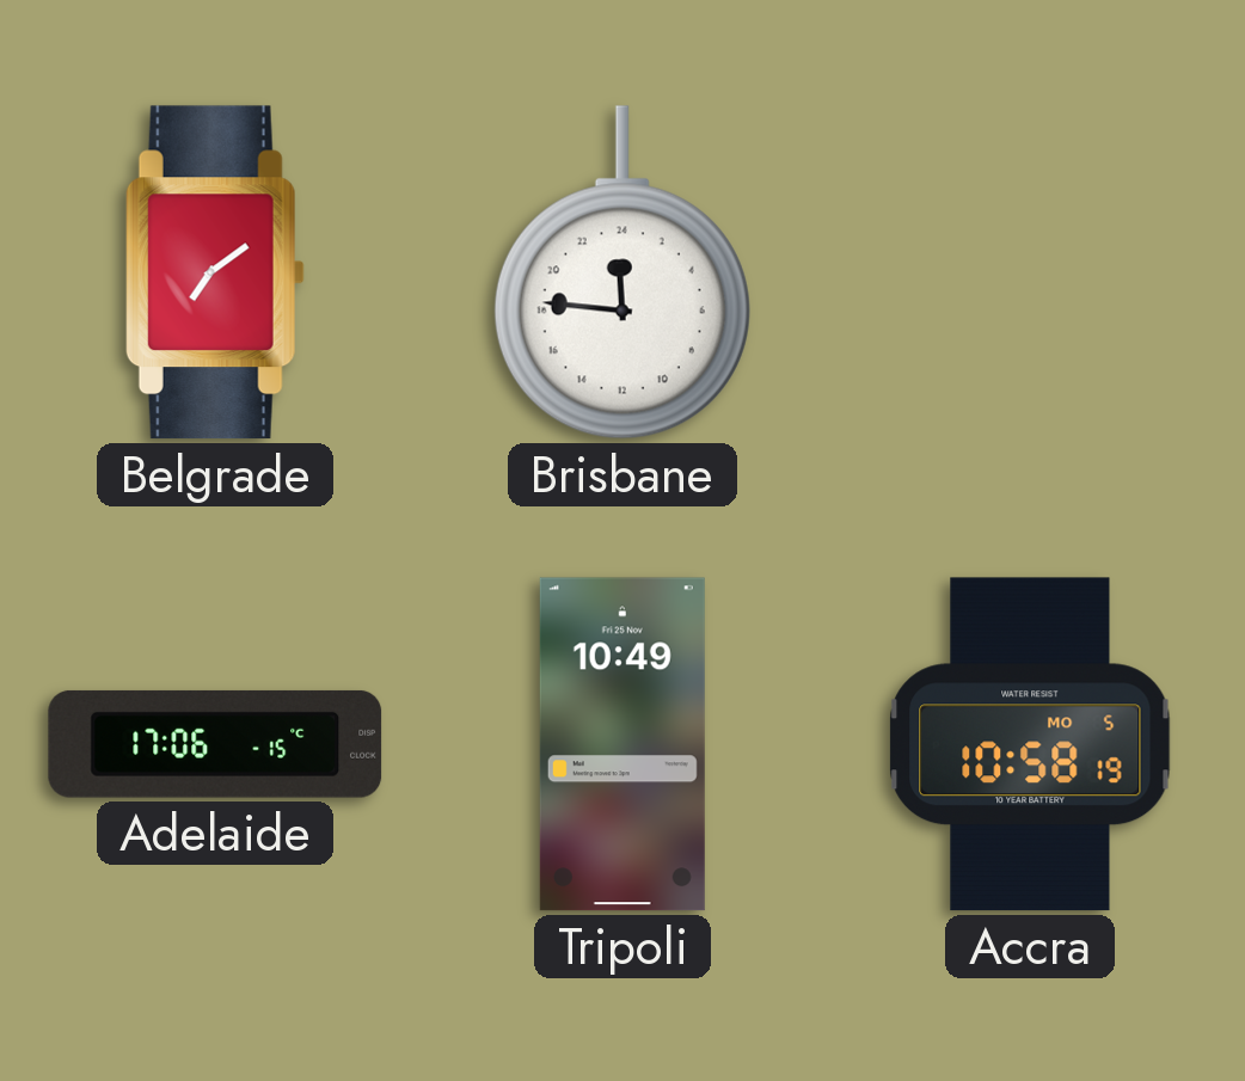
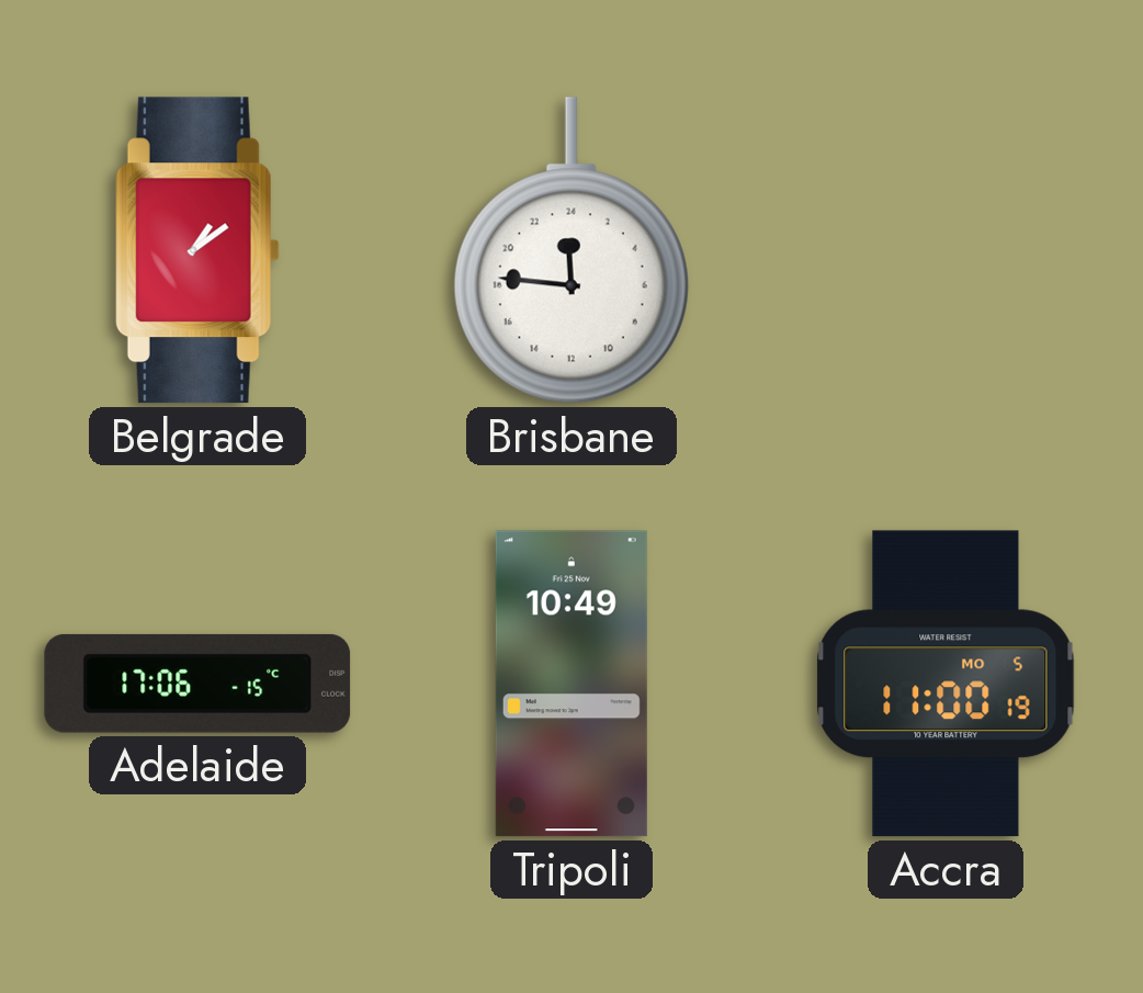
Belgrade: 7:09 -> 1:09 (197, 250)
Accra: 10:58 -> 11:00 (946, 684)
